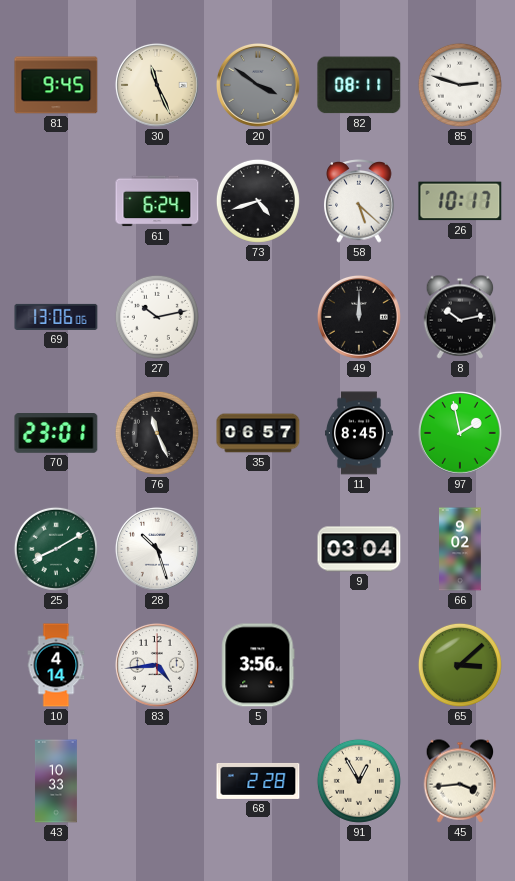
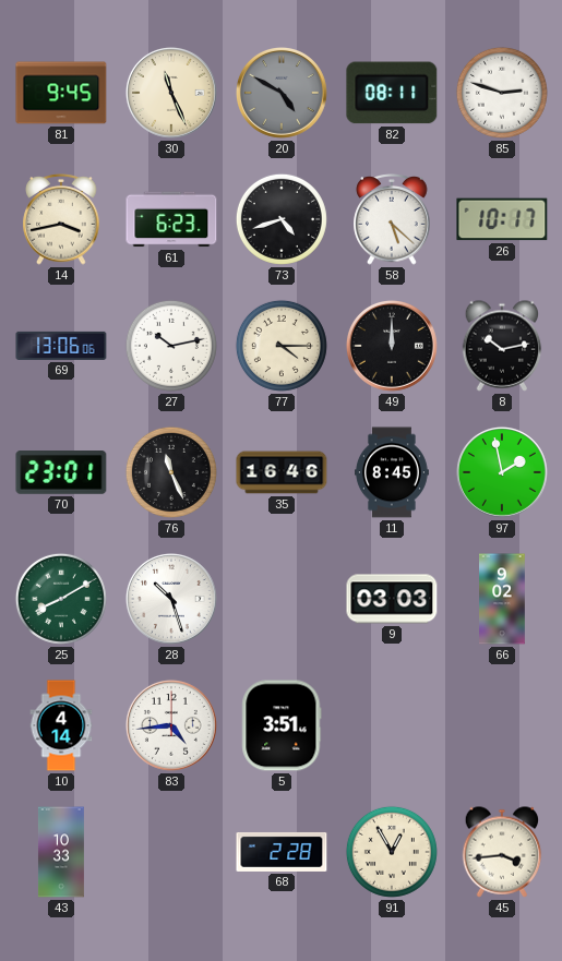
20: 3:51 -> 4:50 (282, 93)
14: none -> 3:43 (61, 219)
61: 6:24 -> 6:23 (171, 219)
77: none -> 4:15 (282, 346)
35: 06:57 -> 16:46 (282, 472)
9: 03:04 -> 03:03 (392, 599)
5: 3:56 -> 3:51 (282, 725)
65: 3:08 -> none (460, 665)
